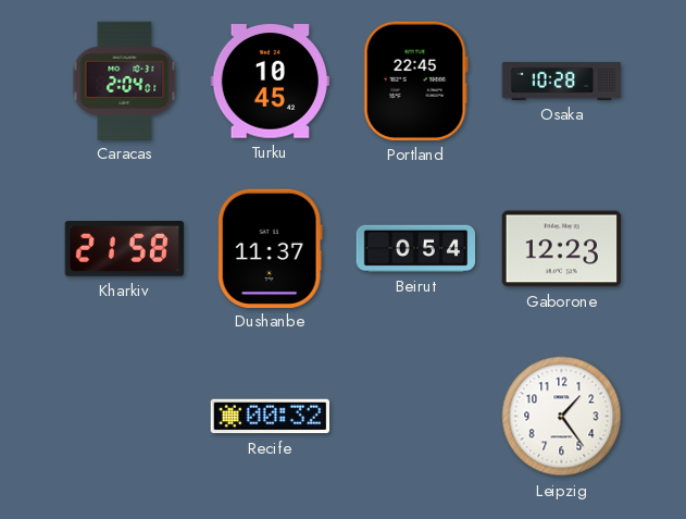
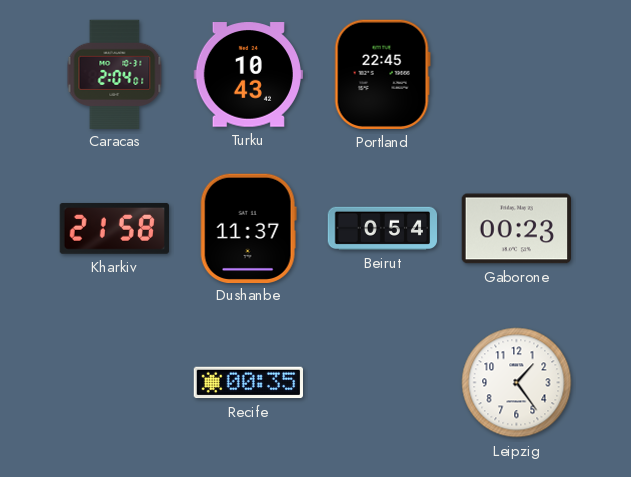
Turku: 10:45 -> 10:43 (248, 75)
Osaka: 10:28 -> none (562, 81)
Gaborone: 12:23 -> 00:23 (516, 229)
Recife: 00:32 -> 00:35 (249, 383)
